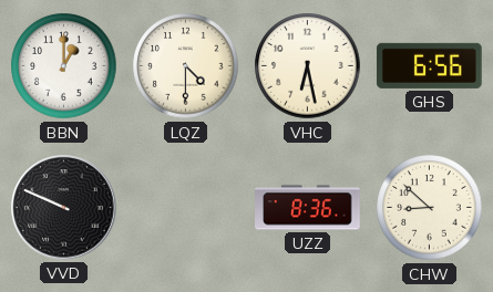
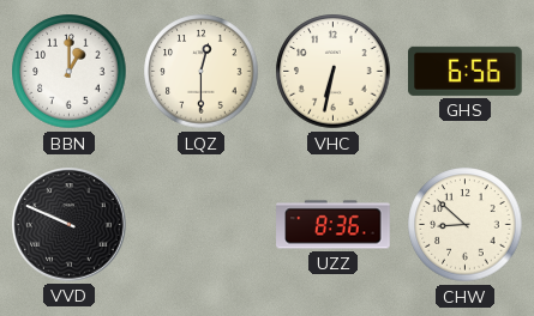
LQZ: 4:30 -> 12:30 (202, 72)
VHC: 6:28 -> 6:32 (334, 72)
